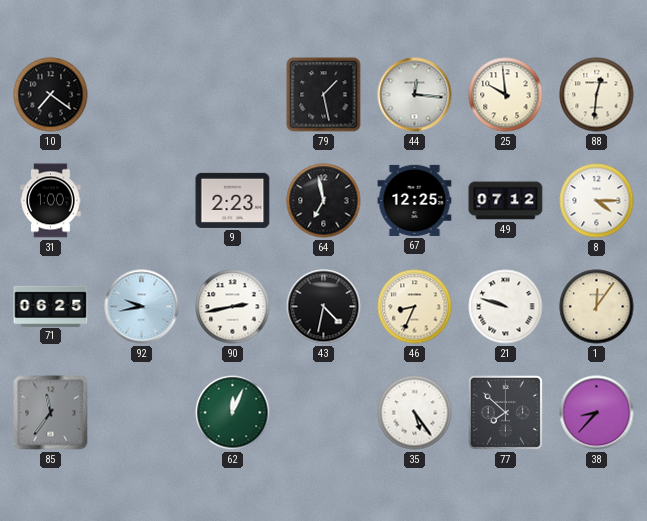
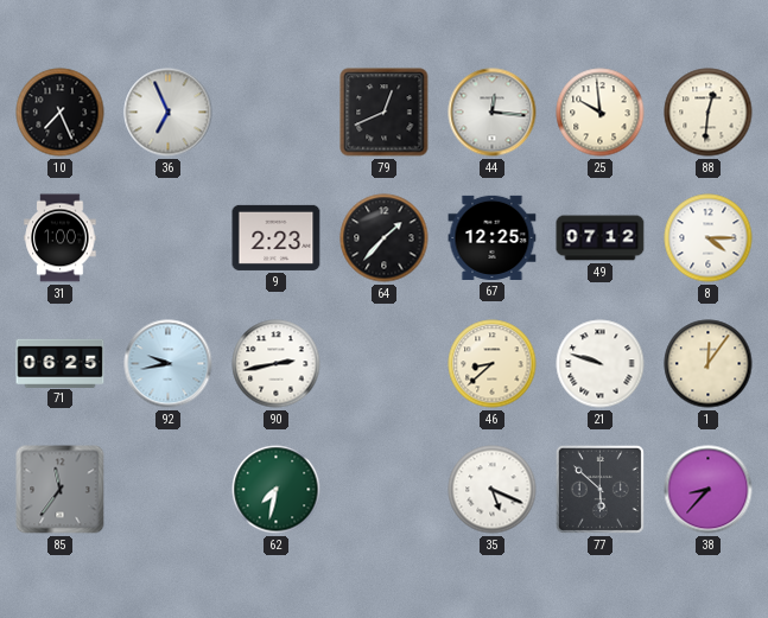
10: 7:21 -> 7:26 (61, 113)
36: none -> 6:56 (169, 113)
79: 1:28 -> 12:41 (385, 113)
64: 6:58 -> 1:37 (385, 238)
43: 4:32 -> none (324, 307)
46: 8:34 -> 8:38 (493, 364)
62: 12:04 -> 7:32 (277, 490)
35: 5:24 -> 5:19 (493, 490)
77: 7:52 -> 5:52 (599, 489)
